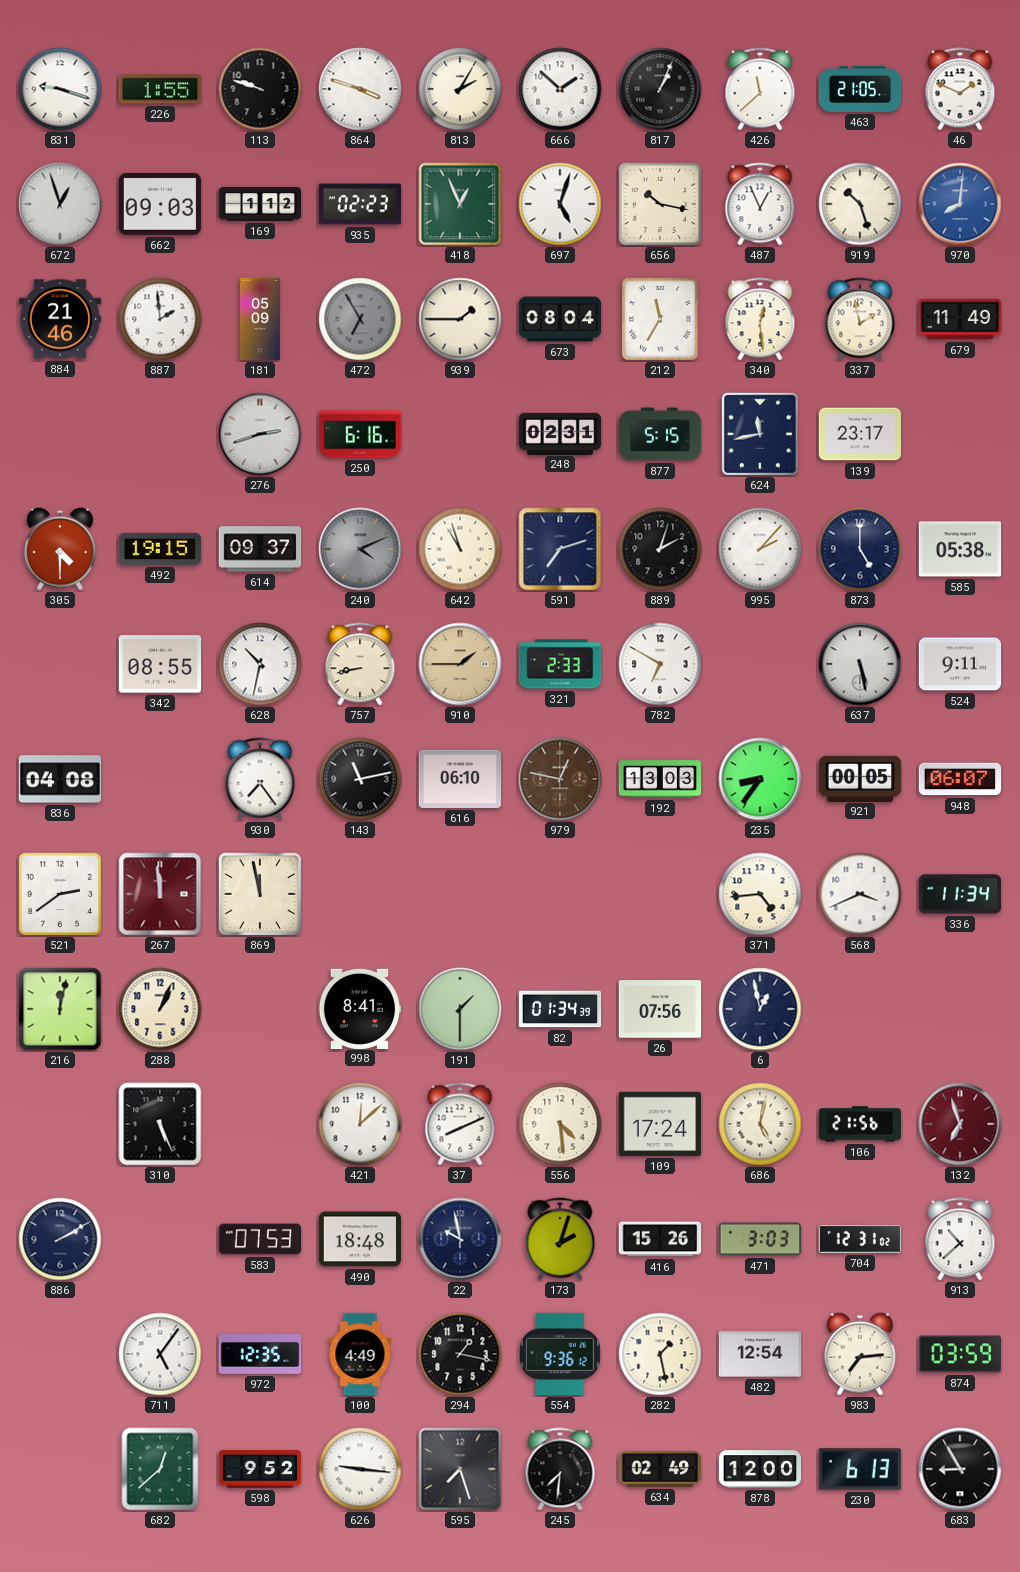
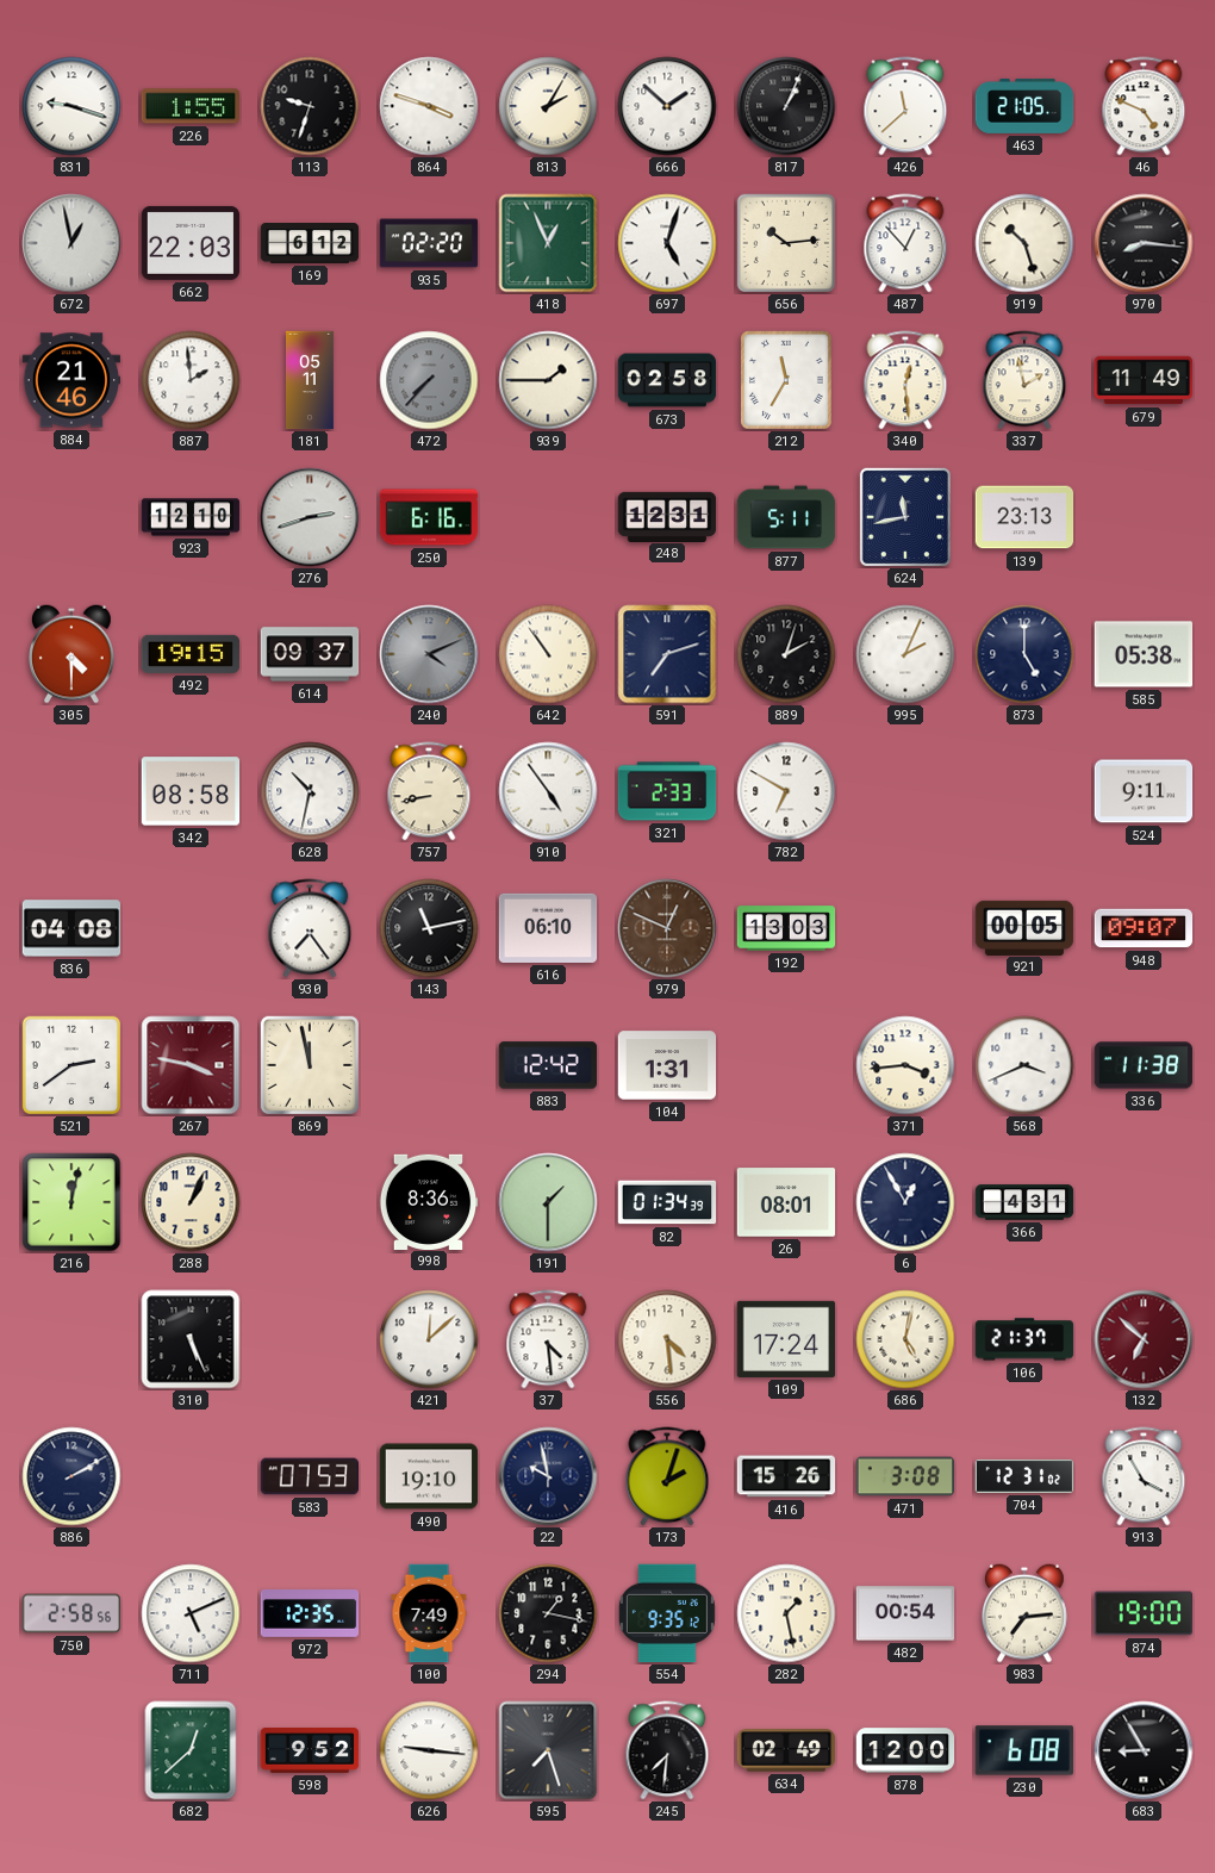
113: 9:48 -> 9:33 (310, 106)
46: 1:49 -> 4:49 (1144, 106)
672: 12:57 -> 12:58 (71, 243)
662: 09:03 -> 22:03 (191, 243)
169: 1:12 -> 6:12 (310, 243)
935: 02:23 -> 02:20 (429, 243)
656: 10:17 -> 10:14 (785, 242)
487: 12:56 -> 12:53 (905, 243)
970: 8:01 -> 8:16 (1144, 243)
970 dial: blue -> black (1144, 243)
181: 05:09 -> 05:11 (311, 380)
472: 6:55 -> 7:37 (429, 380)
673: 08:04 -> 02:58 (667, 380)
923: none -> 12:10 (191, 517)
248: 02:31 -> 12:31 (667, 516)
877: 5:15 -> 5:11 (786, 517)
139: 23:17 -> 23:13 (1024, 517)
642: 10:57 -> 10:54 (548, 654)
995: 2:07 -> 2:04 (905, 654)
342: 08:55 -> 08:58 (191, 791)
910: 1:45 -> 4:54 (548, 791)
910 dial: champagne -> white (548, 791)
637: 5:28 -> none (860, 664)
979: 12:47 -> 12:49 (667, 928)
235: 8:36 -> none (760, 779)
948: 06:07 -> 09:07 (1144, 928)
267: 11:59 -> 3:47 (191, 1065)
883: none -> 12:42 (548, 1065)
104: none -> 1:31 (667, 1065)
371: 4:44 -> 3:44 (905, 1065)
336: 11:34 -> 11:38 (1144, 1065)
998: 8:41 -> 8:36 (429, 1201)
26: 07:56 -> 08:01 (786, 1202)
6: 12:58 -> 12:55 (905, 1202)
366: none -> 4:31 (1024, 1202)
37: 8:11 -> 4:29 (548, 1339)
106: 21:56 -> 21:37 (1024, 1339)
132: 6:57 -> 6:52 (1144, 1339)
490: 18:48 -> 19:10 (429, 1476)
471: 3:03 -> 3:08 (905, 1476)
913: 10:38 -> 3:55 (1144, 1476)
750: none -> 2:58 (71, 1613)
711: 5:06 -> 5:11 (191, 1613)
100: 4:49 -> 7:49 (429, 1613)
554: 9:36 -> 9:35 (667, 1613)
482: 12:54 -> 00:54 (905, 1613)
874: 03:59 -> 19:00 (1142, 1613)
230: 6:13 -> 6:08 (1024, 1750)
